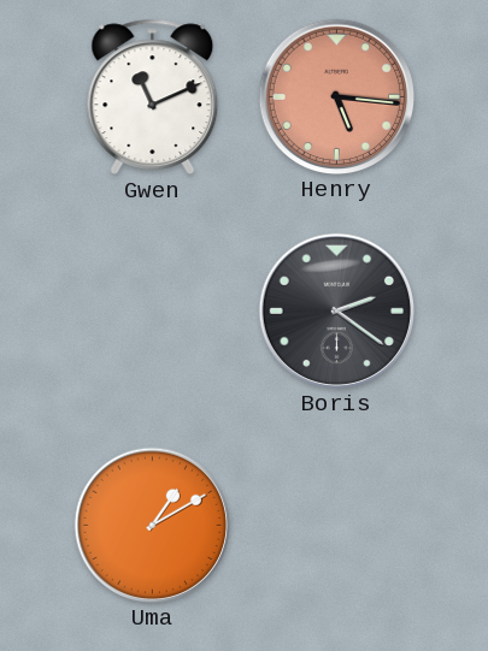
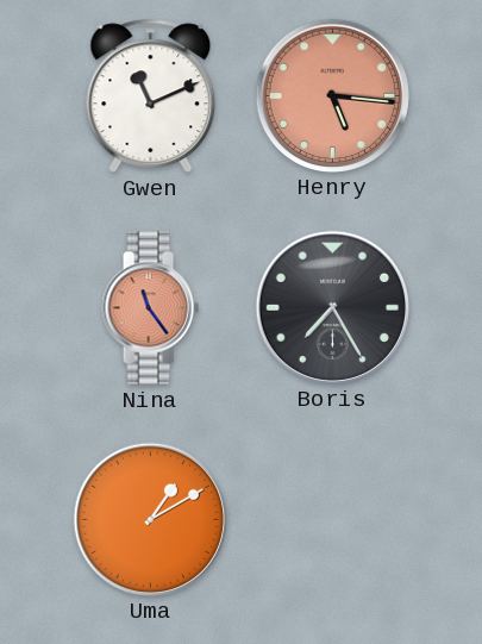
Nina: none -> 11:24 (150, 308)
Boris: 2:21 -> 7:25 (332, 307)
